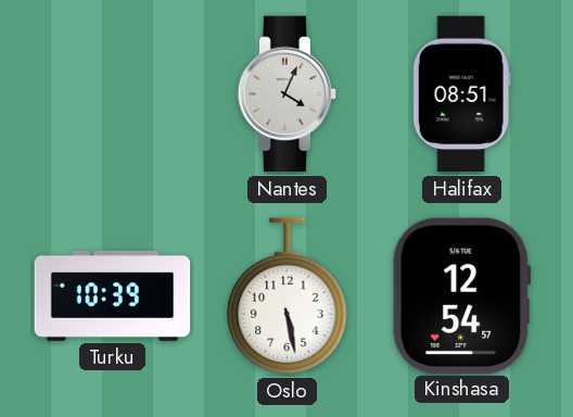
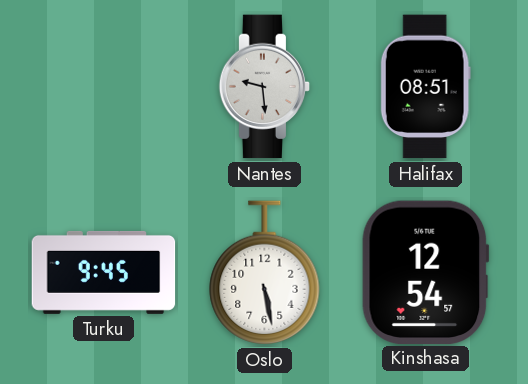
Nantes: 4:04 -> 9:29 (265, 87)
Turku: 10:39 -> 9:45 (104, 272)
